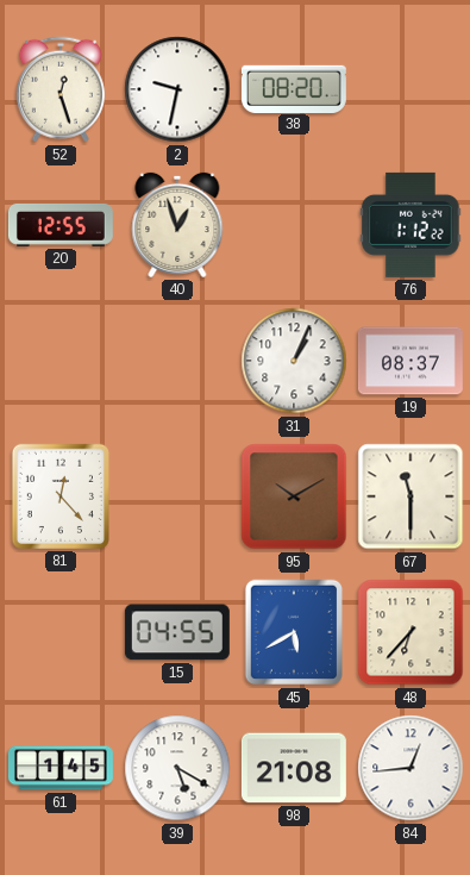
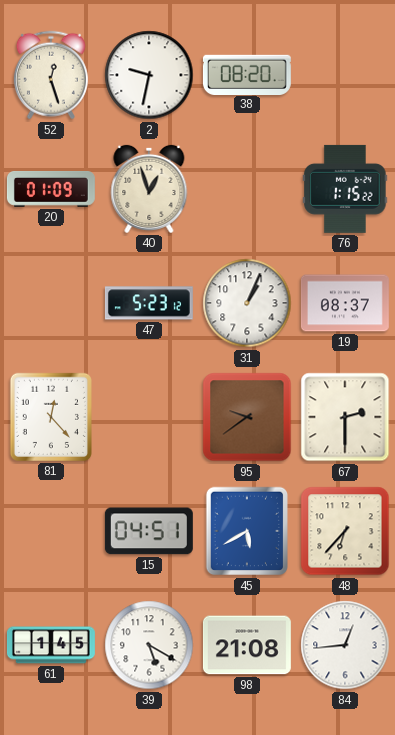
20: 12:55 -> 01:09 (51, 189)
76: 1:12 -> 1:15 (345, 189)
47: none -> 5:23 (149, 303)
95: 10:10 -> 9:39 (247, 417)
67: 11:30 -> 2:30 (345, 417)
15: 04:55 -> 04:51 (149, 531)
